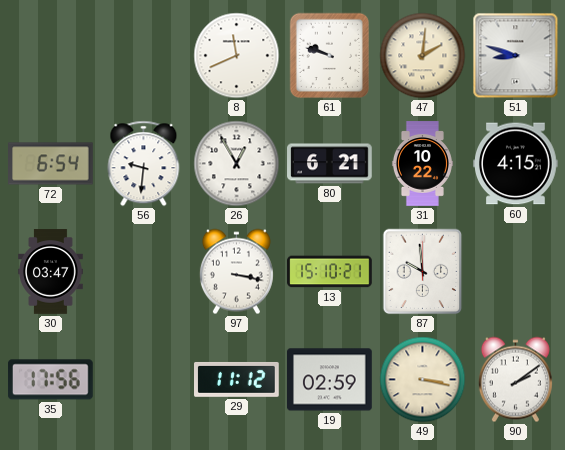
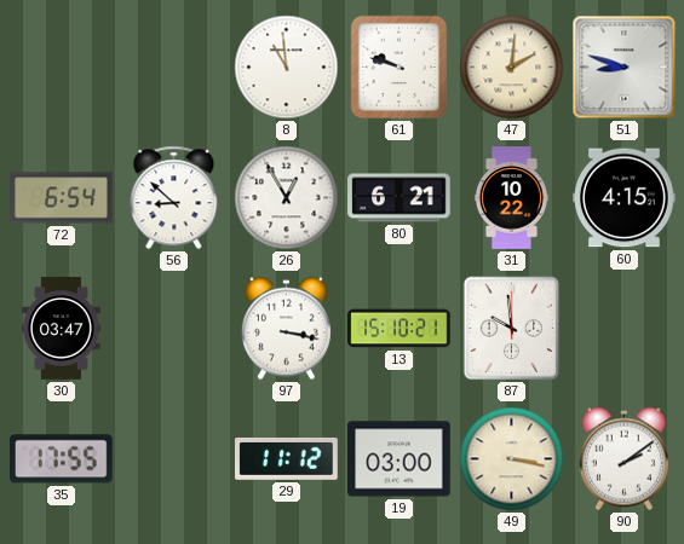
8: 11:41 -> 10:59 (287, 68)
56: 9:31 -> 8:52 (174, 198)
35: 17:56 -> 17:55 (62, 459)
19: 02:59 -> 03:00 (400, 459)
